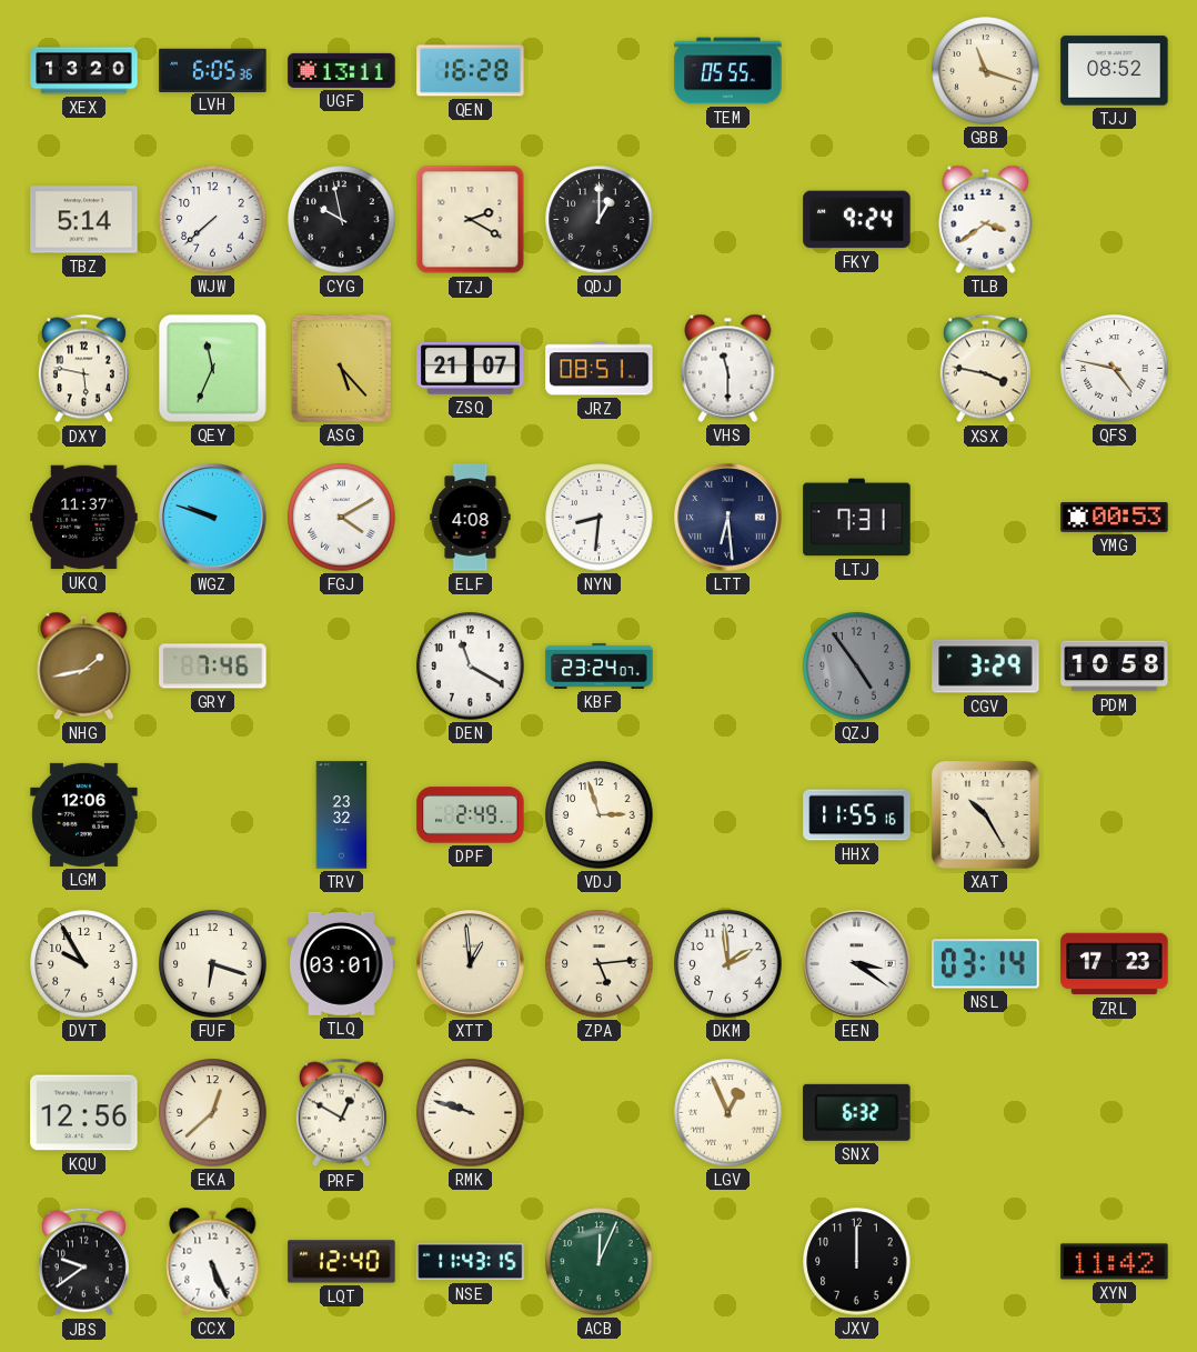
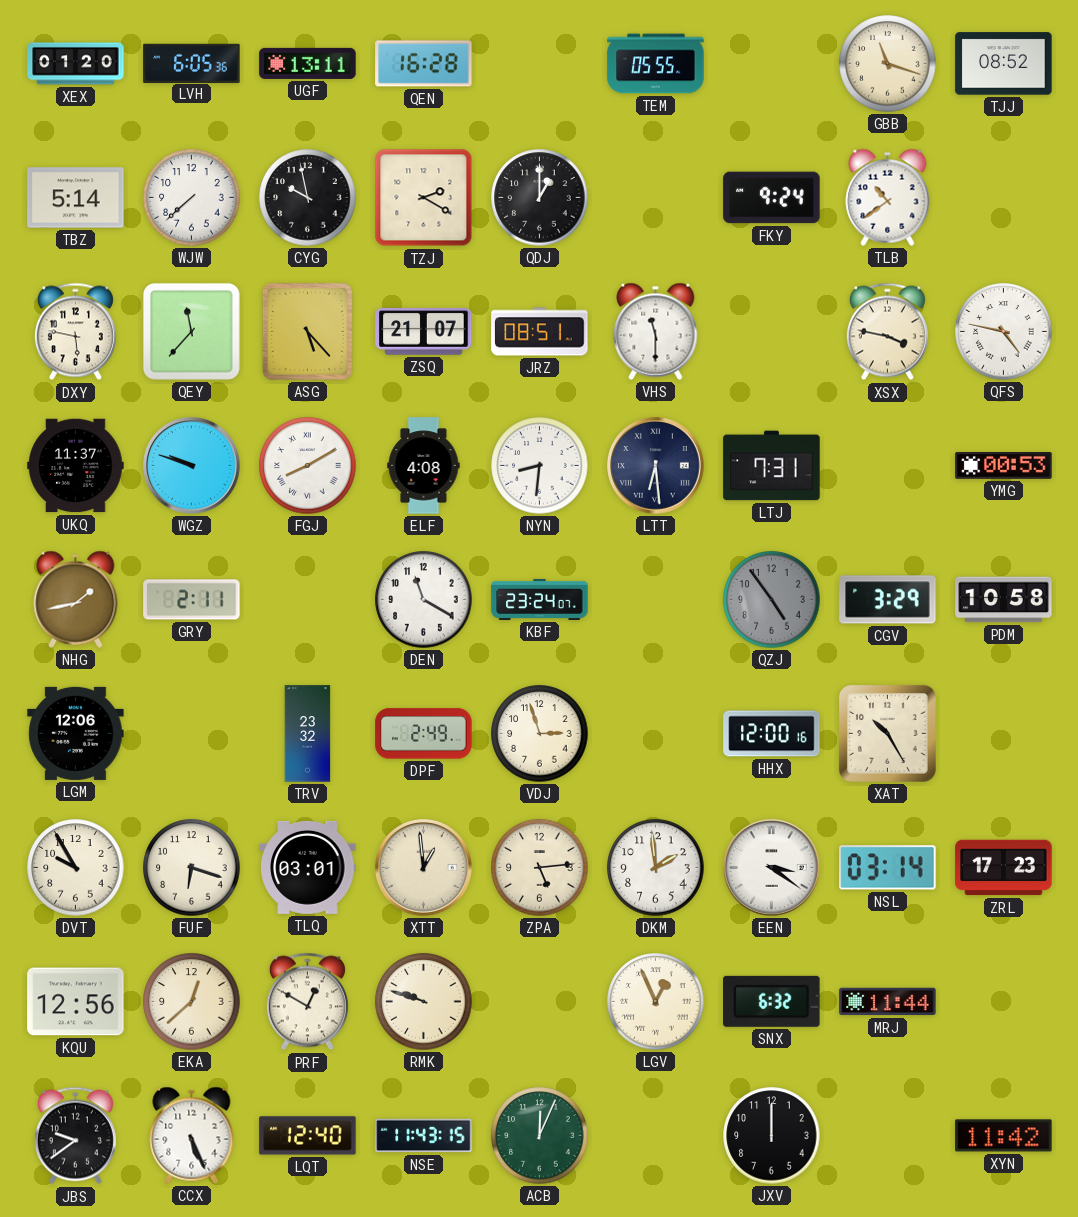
XEX: 13:20 -> 01:20 (76, 64)
TLB: 3:39 -> 10:39 (888, 197)
QEY: 11:34 -> 11:37 (191, 331)
FGJ: 4:10 -> 8:10 (308, 466)
GRY: 7:46 -> 2:11 (192, 600)
HHX: 11:55 -> 12:00 (772, 734)
MRJ: none -> 11:44 (888, 1002)
